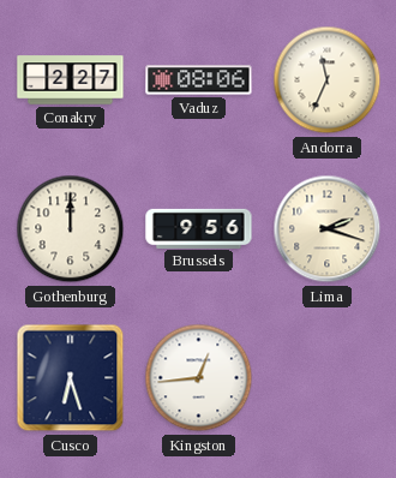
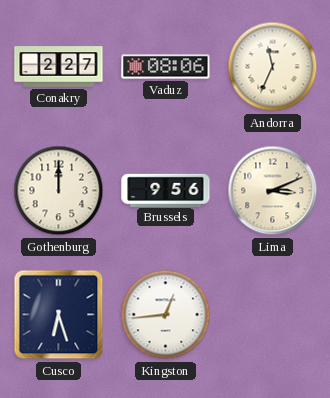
Lima: 2:18 -> 3:11 (273, 191)
